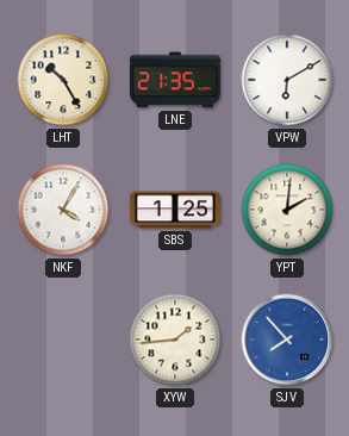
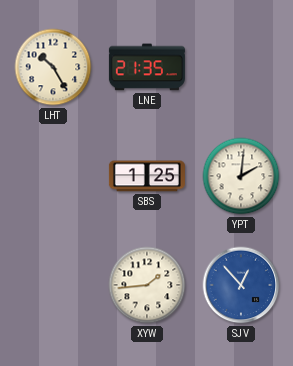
VPW: 6:10 -> none (287, 80)
NKF: 4:05 -> none (63, 210)
SJV: 7:53 -> 12:53 (241, 285)
